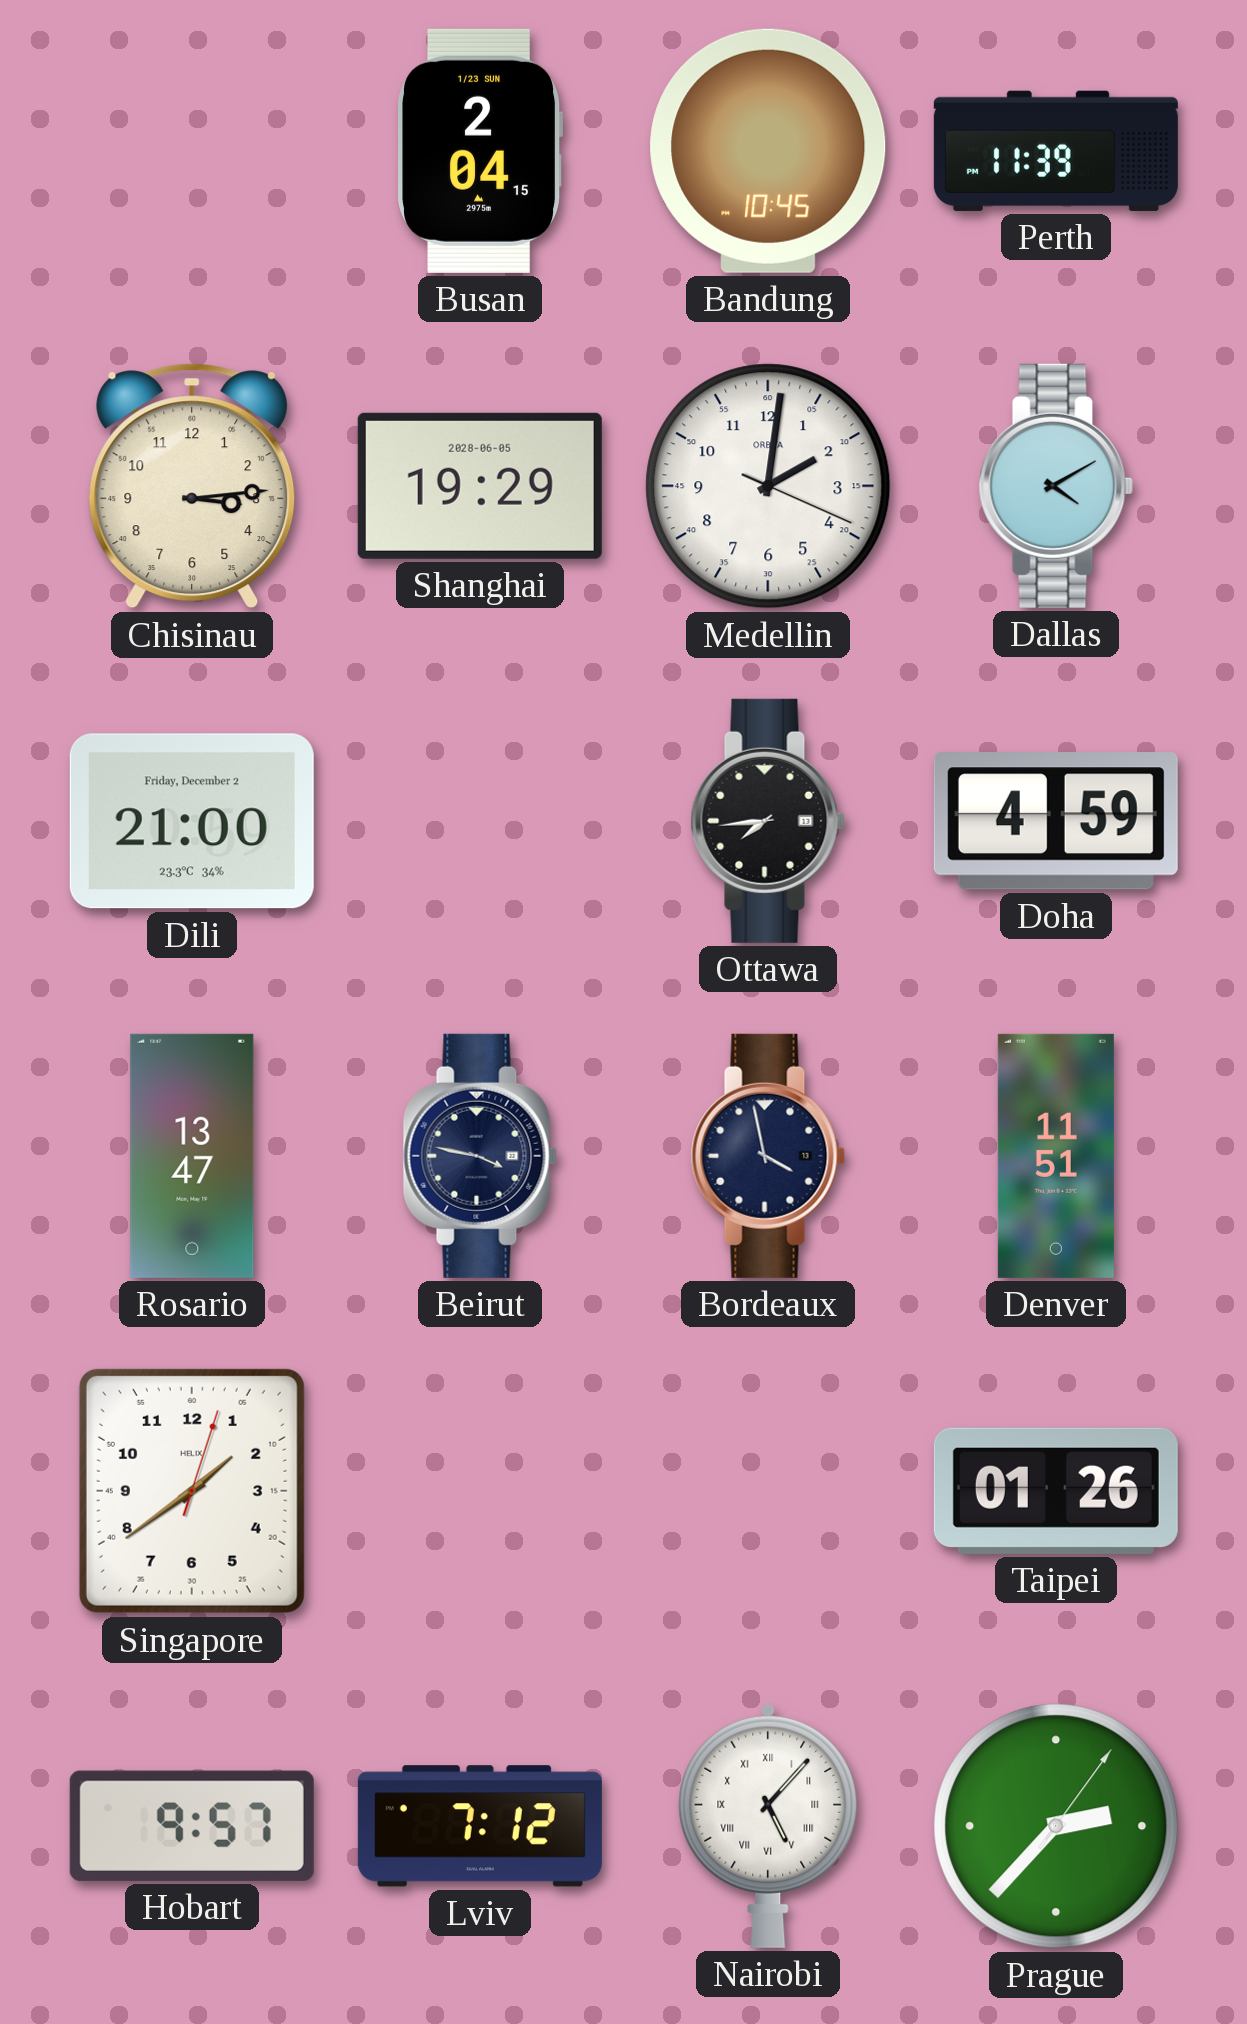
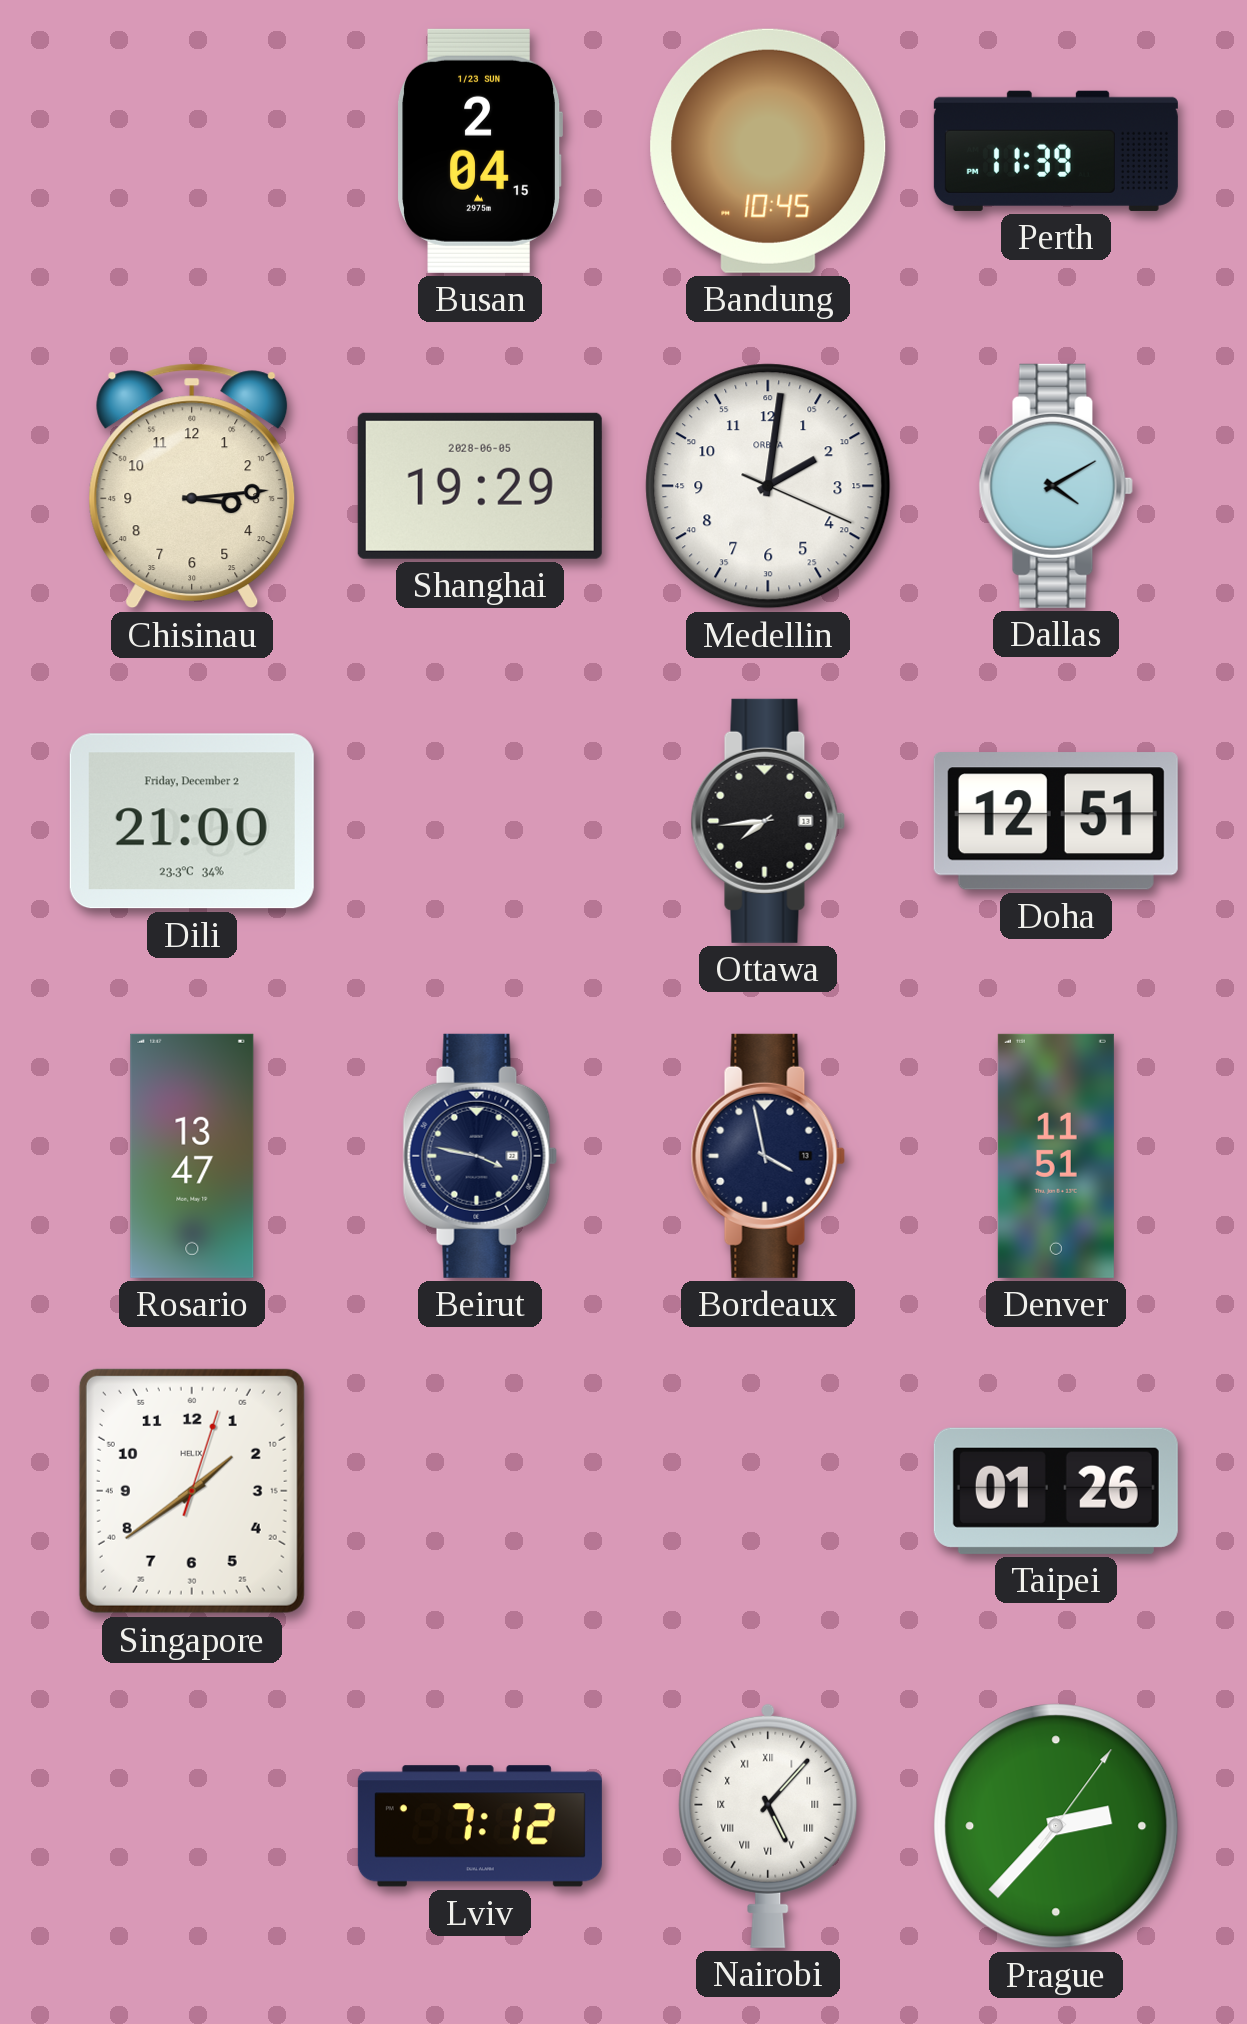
Doha: 4:59 -> 12:51 (1056, 821)
Hobart: 9:57 -> none (192, 1826)
